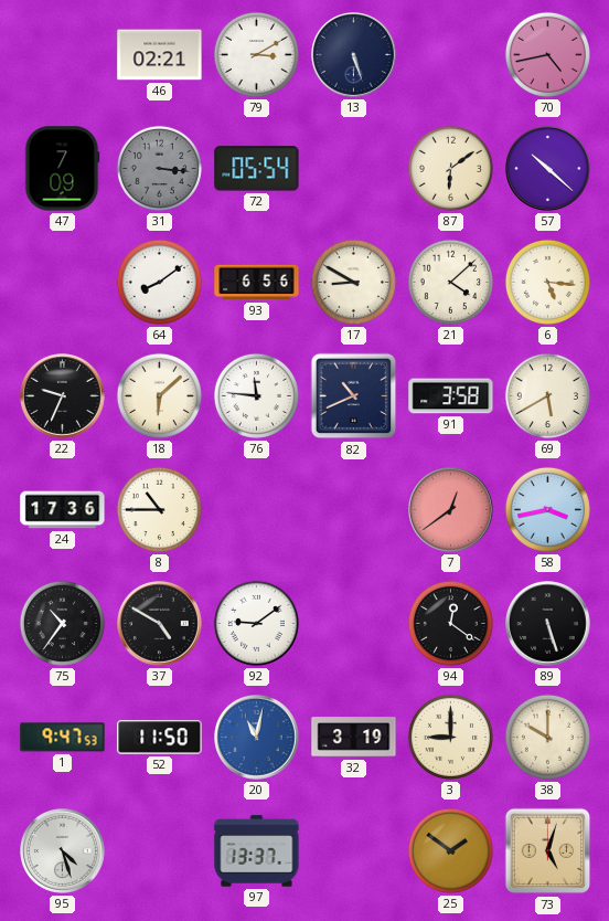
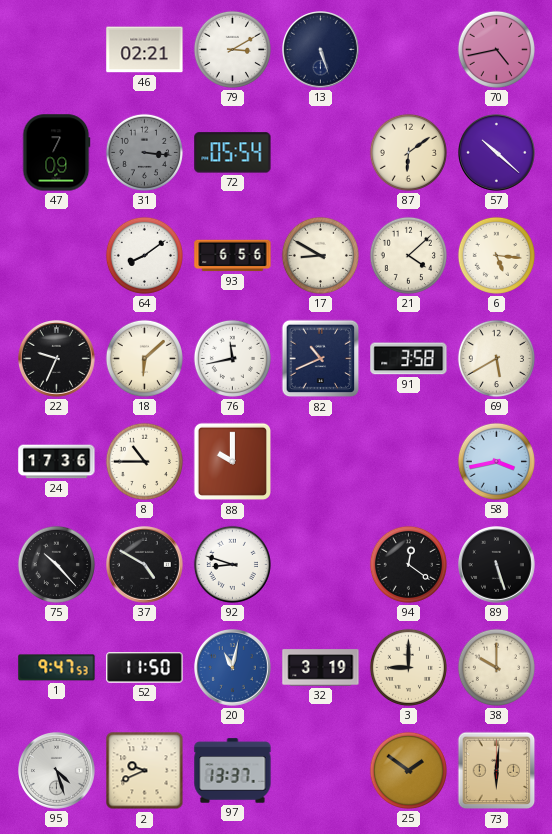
76: 11:46 -> 11:43 (232, 358)
88: none -> 10:00 (233, 462)
7: 12:39 -> none (451, 510)
75: 10:36 -> 10:23 (56, 564)
92: 9:09 -> 8:48 (232, 564)
2: none -> 9:41 (145, 771)
73: 5:03 -> 6:01 (497, 771)
